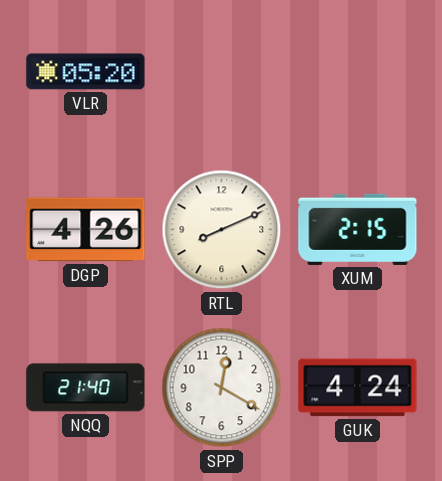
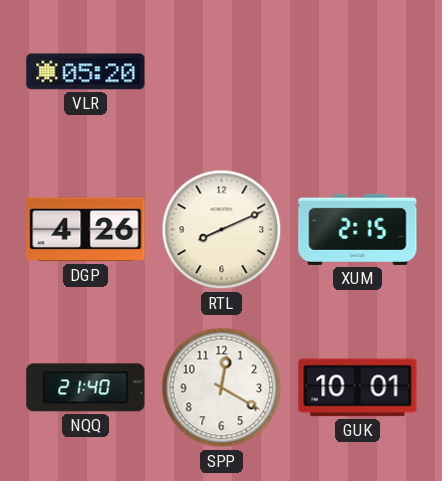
GUK: 4:24 -> 10:01 (358, 388)
